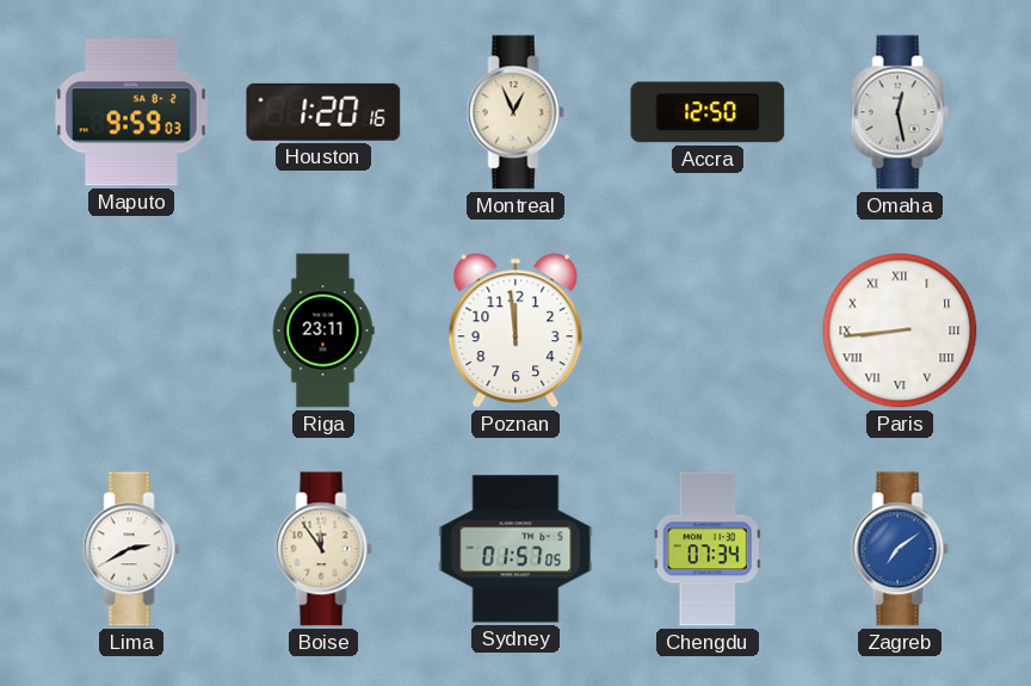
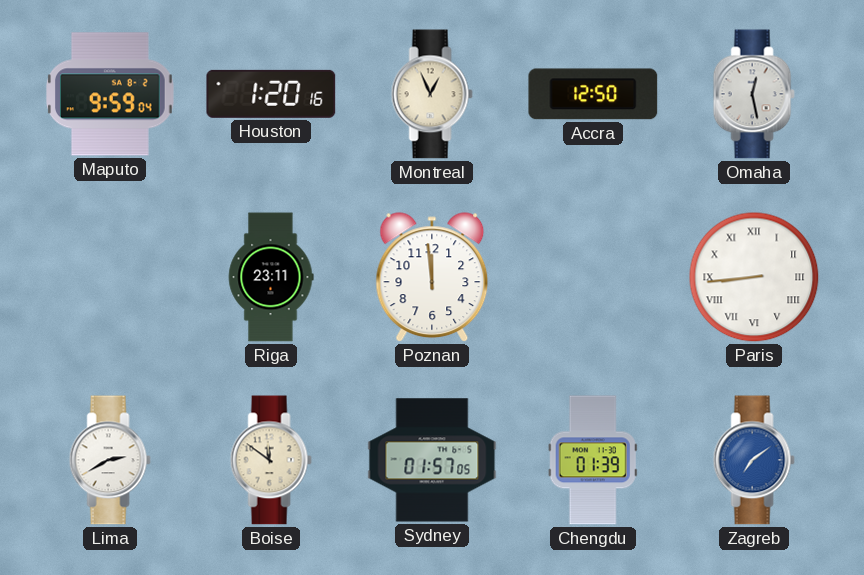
Maputo: 9:59:03 -> 9:59:04 (111, 94)
Boise: 11:54 -> 11:51 (271, 460)
Chengdu: 07:34 -> 01:39 (593, 460)
